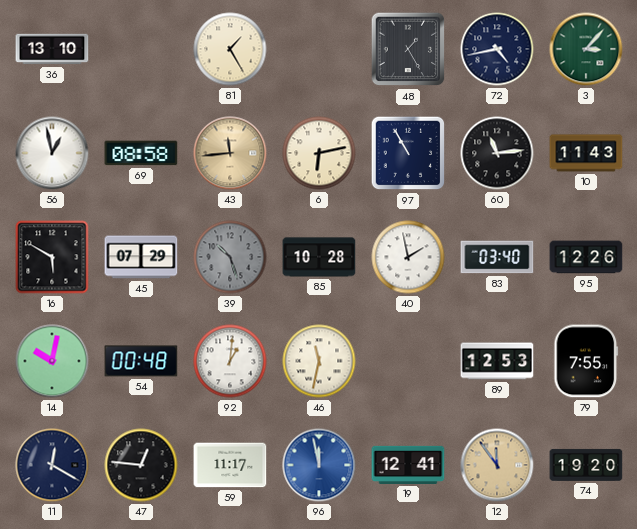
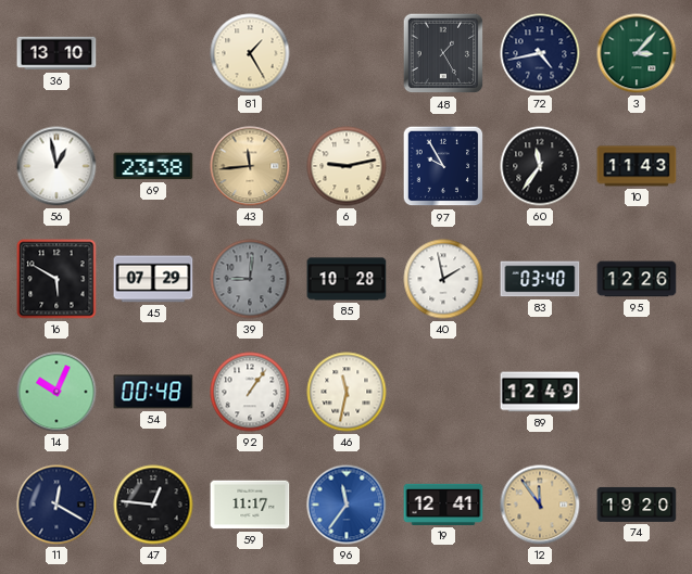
69: 08:58 -> 23:38 (153, 166)
6: 6:13 -> 9:13 (347, 166)
97: 10:55 -> 9:55 (443, 166)
60: 11:14 -> 11:36 (540, 166)
39: 10:27 -> 9:01 (250, 279)
14: 10:02 -> 10:04 (56, 392)
92: 1:01 -> 1:06 (250, 392)
89: 12:53 -> 12:49 (540, 392)
79: 7:55 -> none (586, 361)
96: 11:58 -> 11:36 (347, 505)
